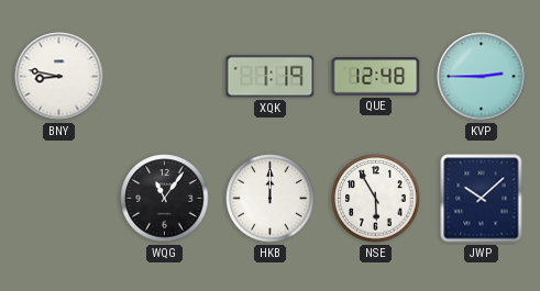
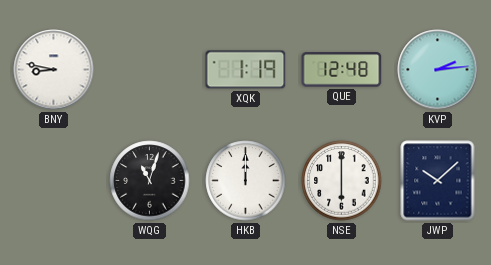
KVP: 2:45 -> 2:14 (438, 70)
WQG: 11:06 -> 11:03 (150, 181)
NSE: 5:55 -> 6:00 (342, 181)
